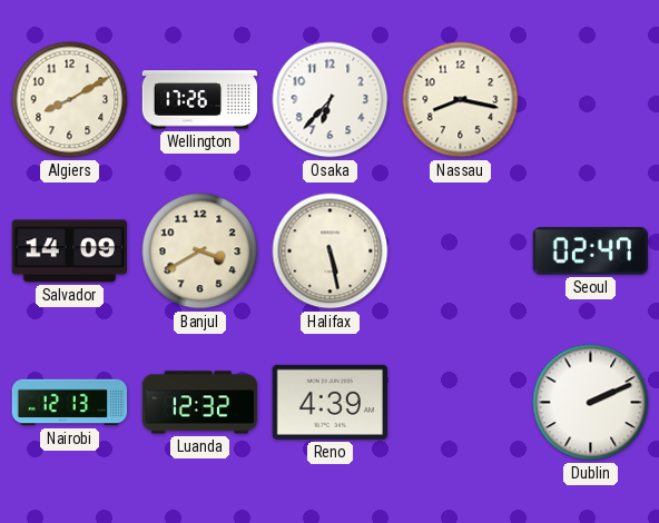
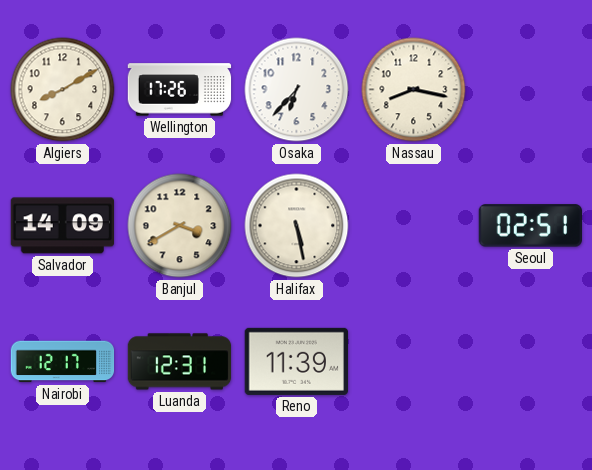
Seoul: 02:47 -> 02:51 (530, 226)
Nairobi: 12:13 -> 12:17 (63, 362)
Luanda: 12:32 -> 12:31 (180, 362)
Reno: 4:39 -> 11:39 (296, 361)
Dublin: 2:11 -> none (591, 403)
